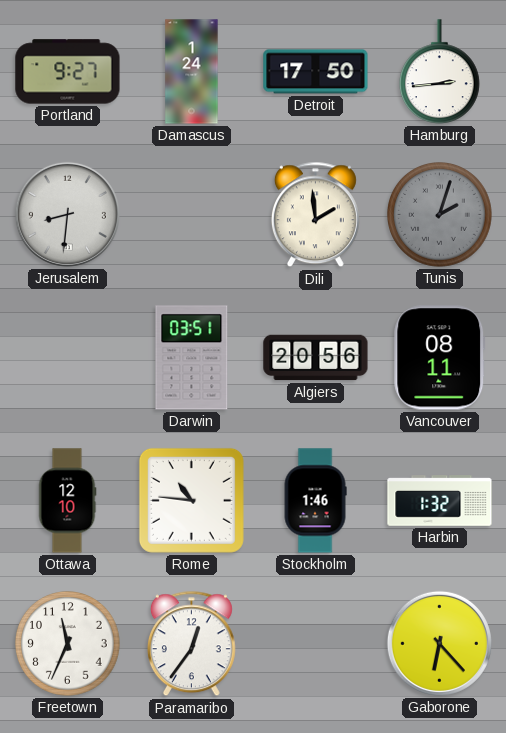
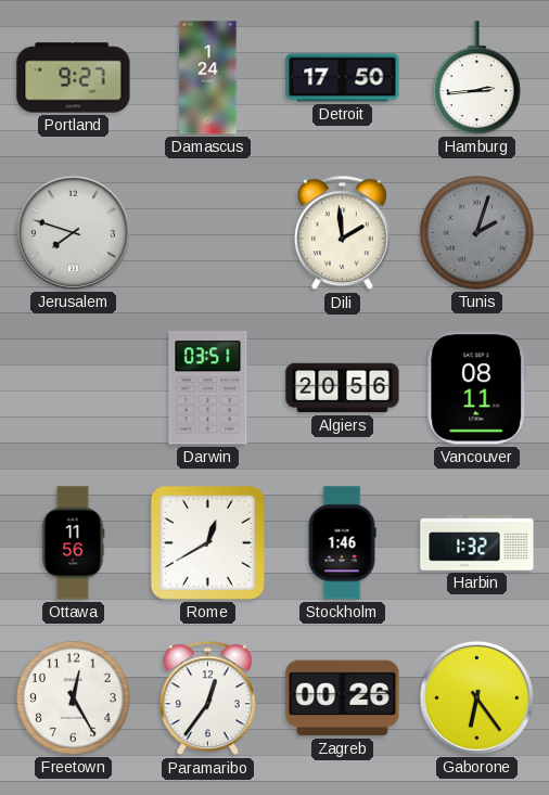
Jerusalem: 8:31 -> 7:48 (73, 232)
Ottawa: 12:10 -> 11:56 (73, 543)
Rome: 10:46 -> 12:40 (207, 542)
Freetown: 11:34 -> 12:25 (74, 698)
Zagreb: none -> 00:26 (343, 698)
Gaborone: 6:23 -> 6:24 (476, 697)
